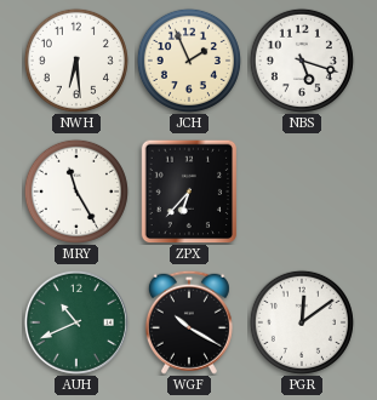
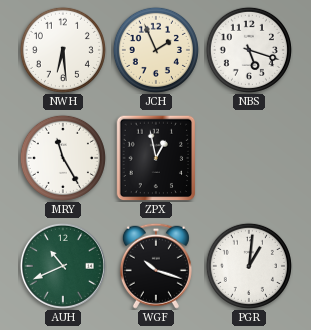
ZPX: 6:37 -> 12:58 (156, 158)
WGF: 10:20 -> 10:18 (156, 266)
PGR: 12:09 -> 1:01 (249, 266)
